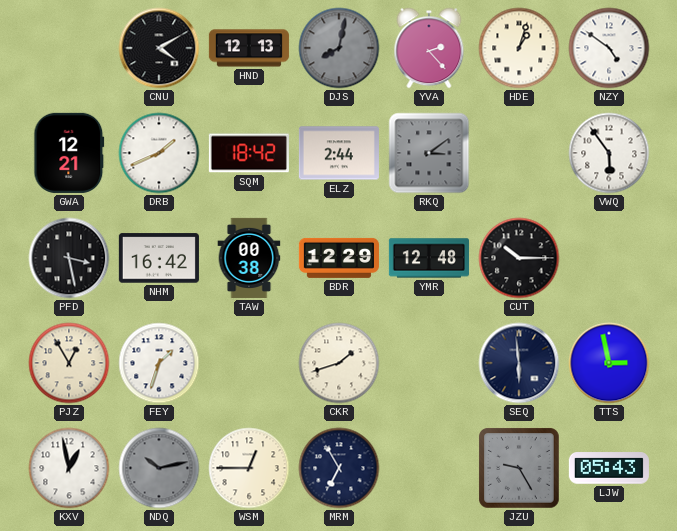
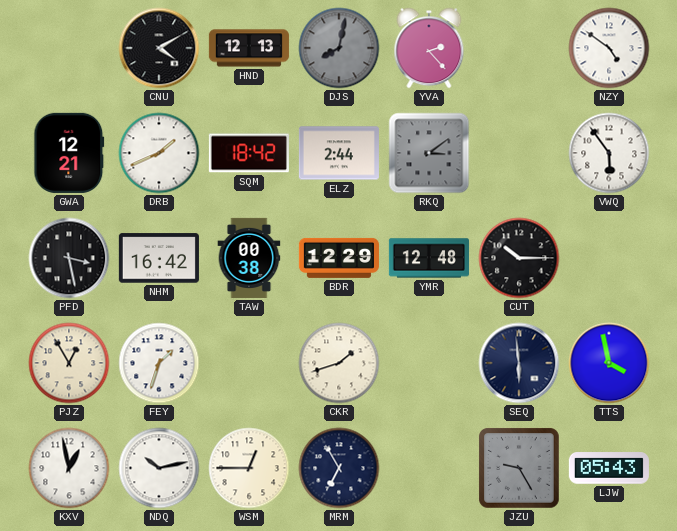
HDE: 1:03 -> none (519, 48)
TTS: 2:58 -> 3:58 (609, 363)
NDQ dial: grey -> white (159, 468)
